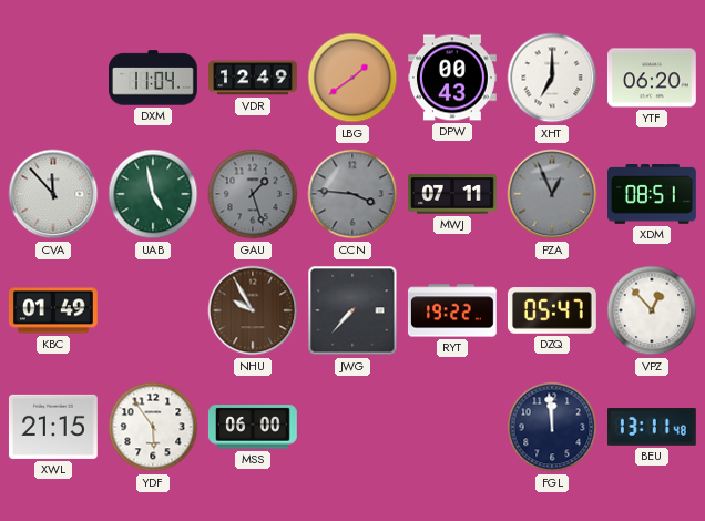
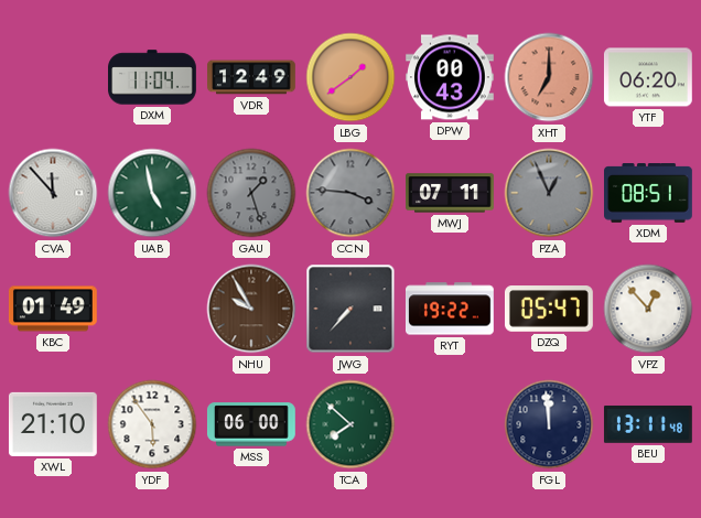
XHT dial: white -> salmon (549, 77)
XWL: 21:15 -> 21:10 (53, 424)
TCA: none -> 7:52 (350, 424)
